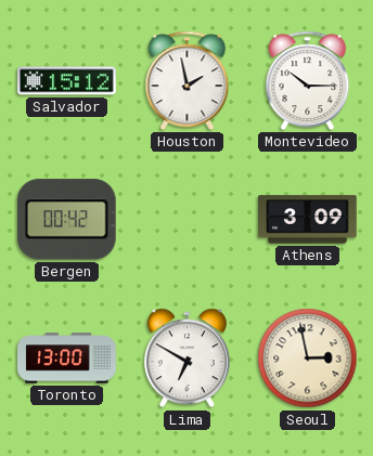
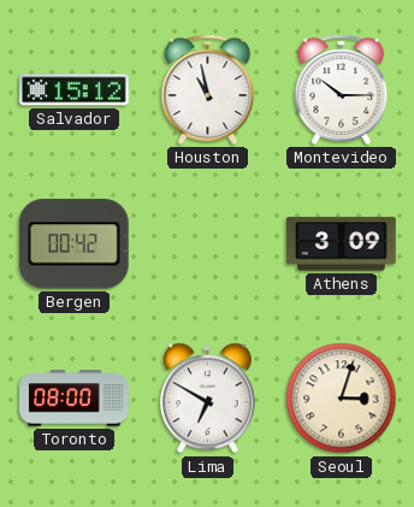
Houston: 1:58 -> 10:58 (208, 89)
Toronto: 13:00 -> 08:00 (75, 399)
Seoul: 2:58 -> 3:03 (342, 399)
